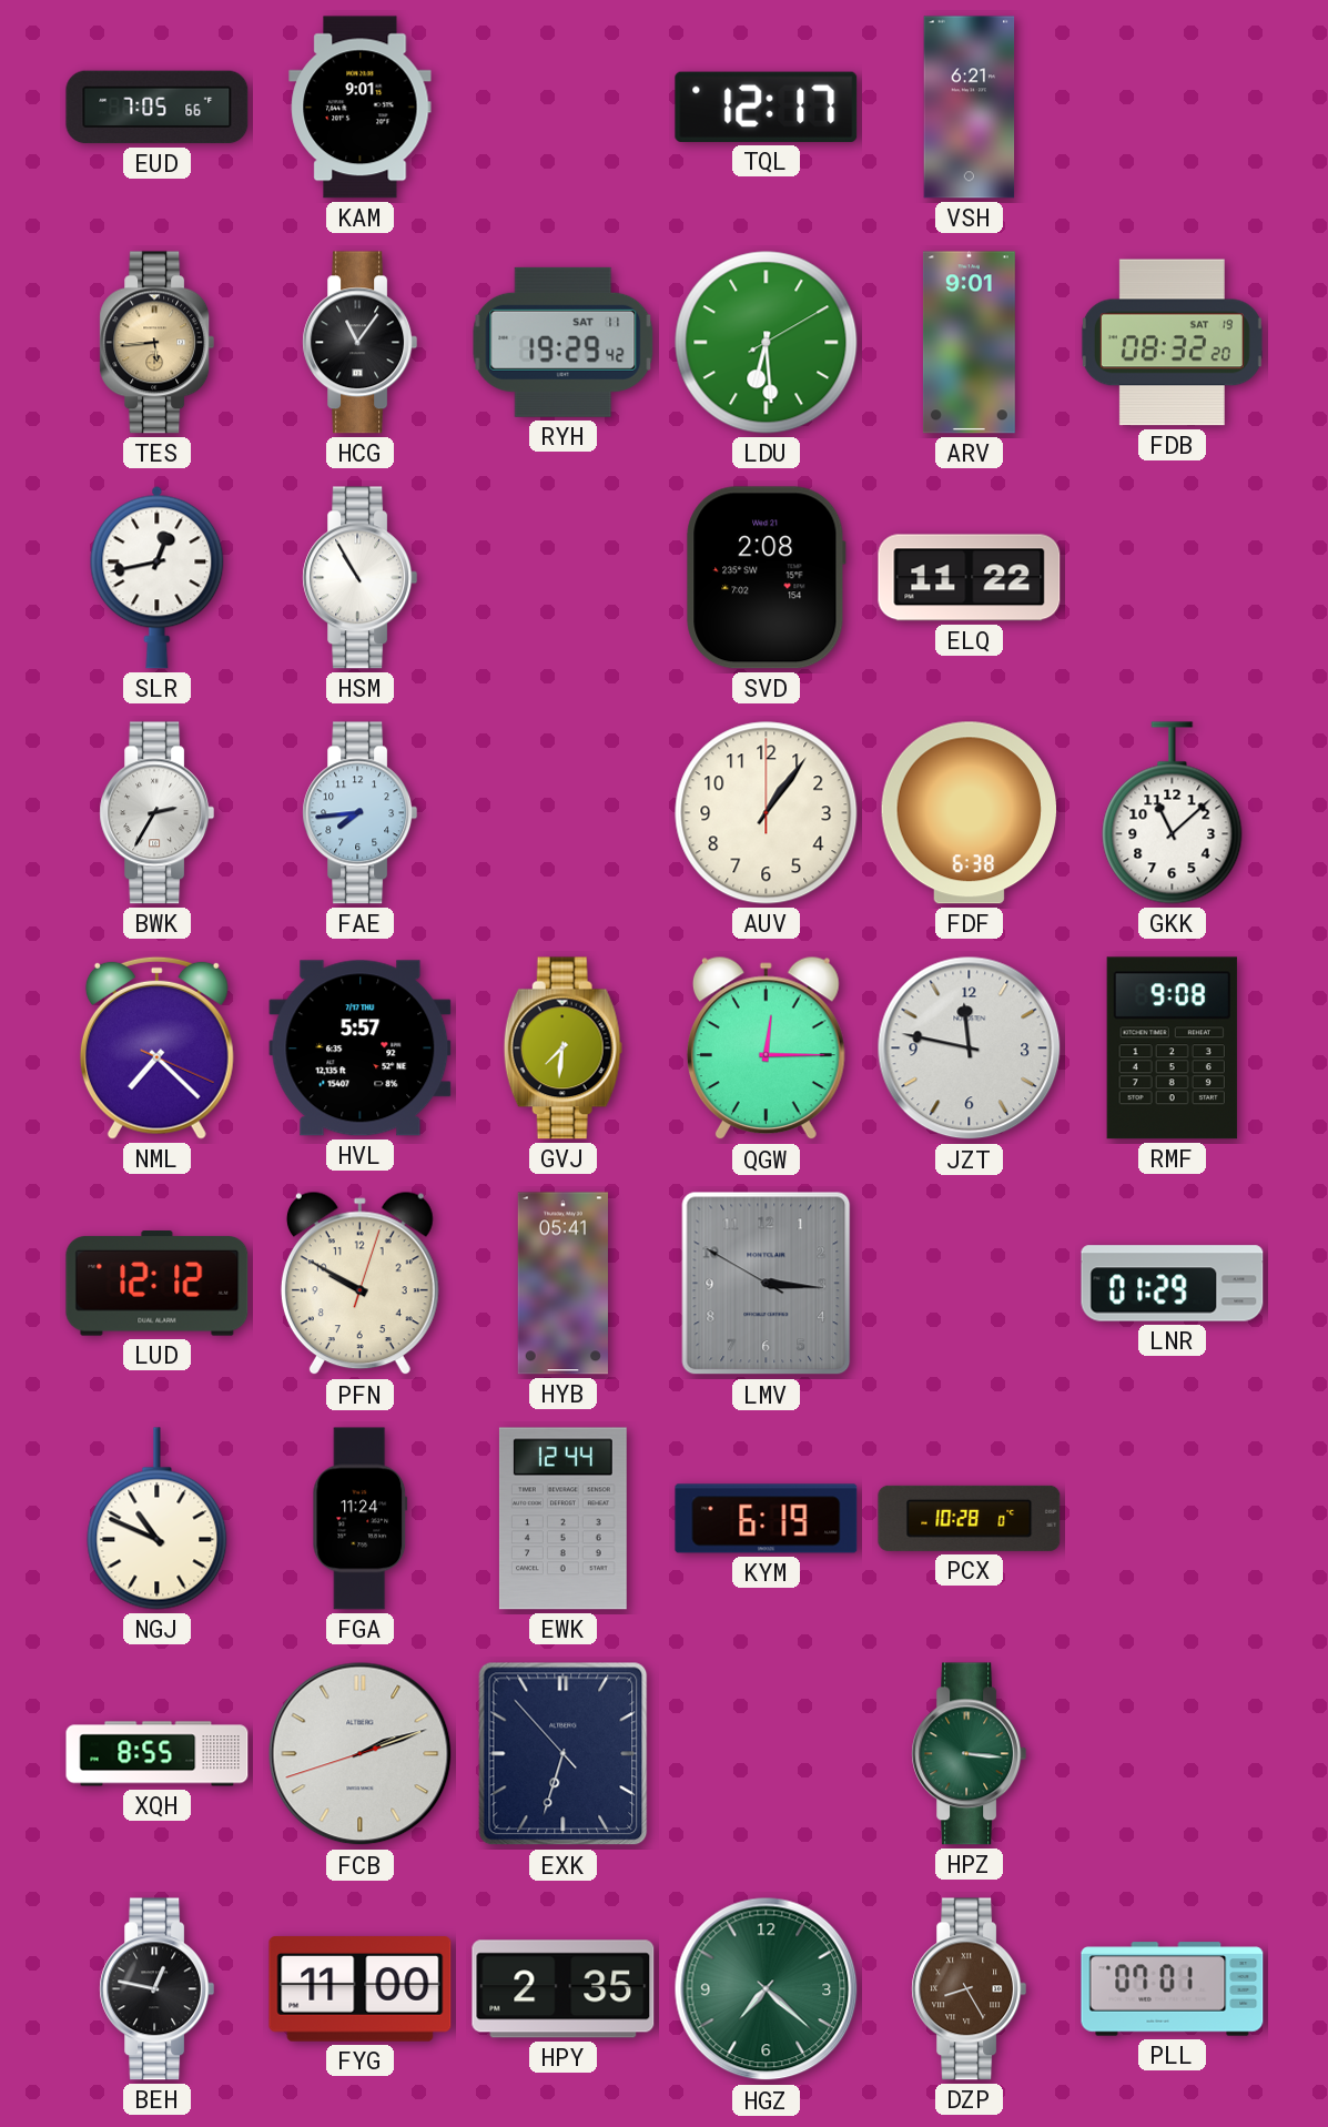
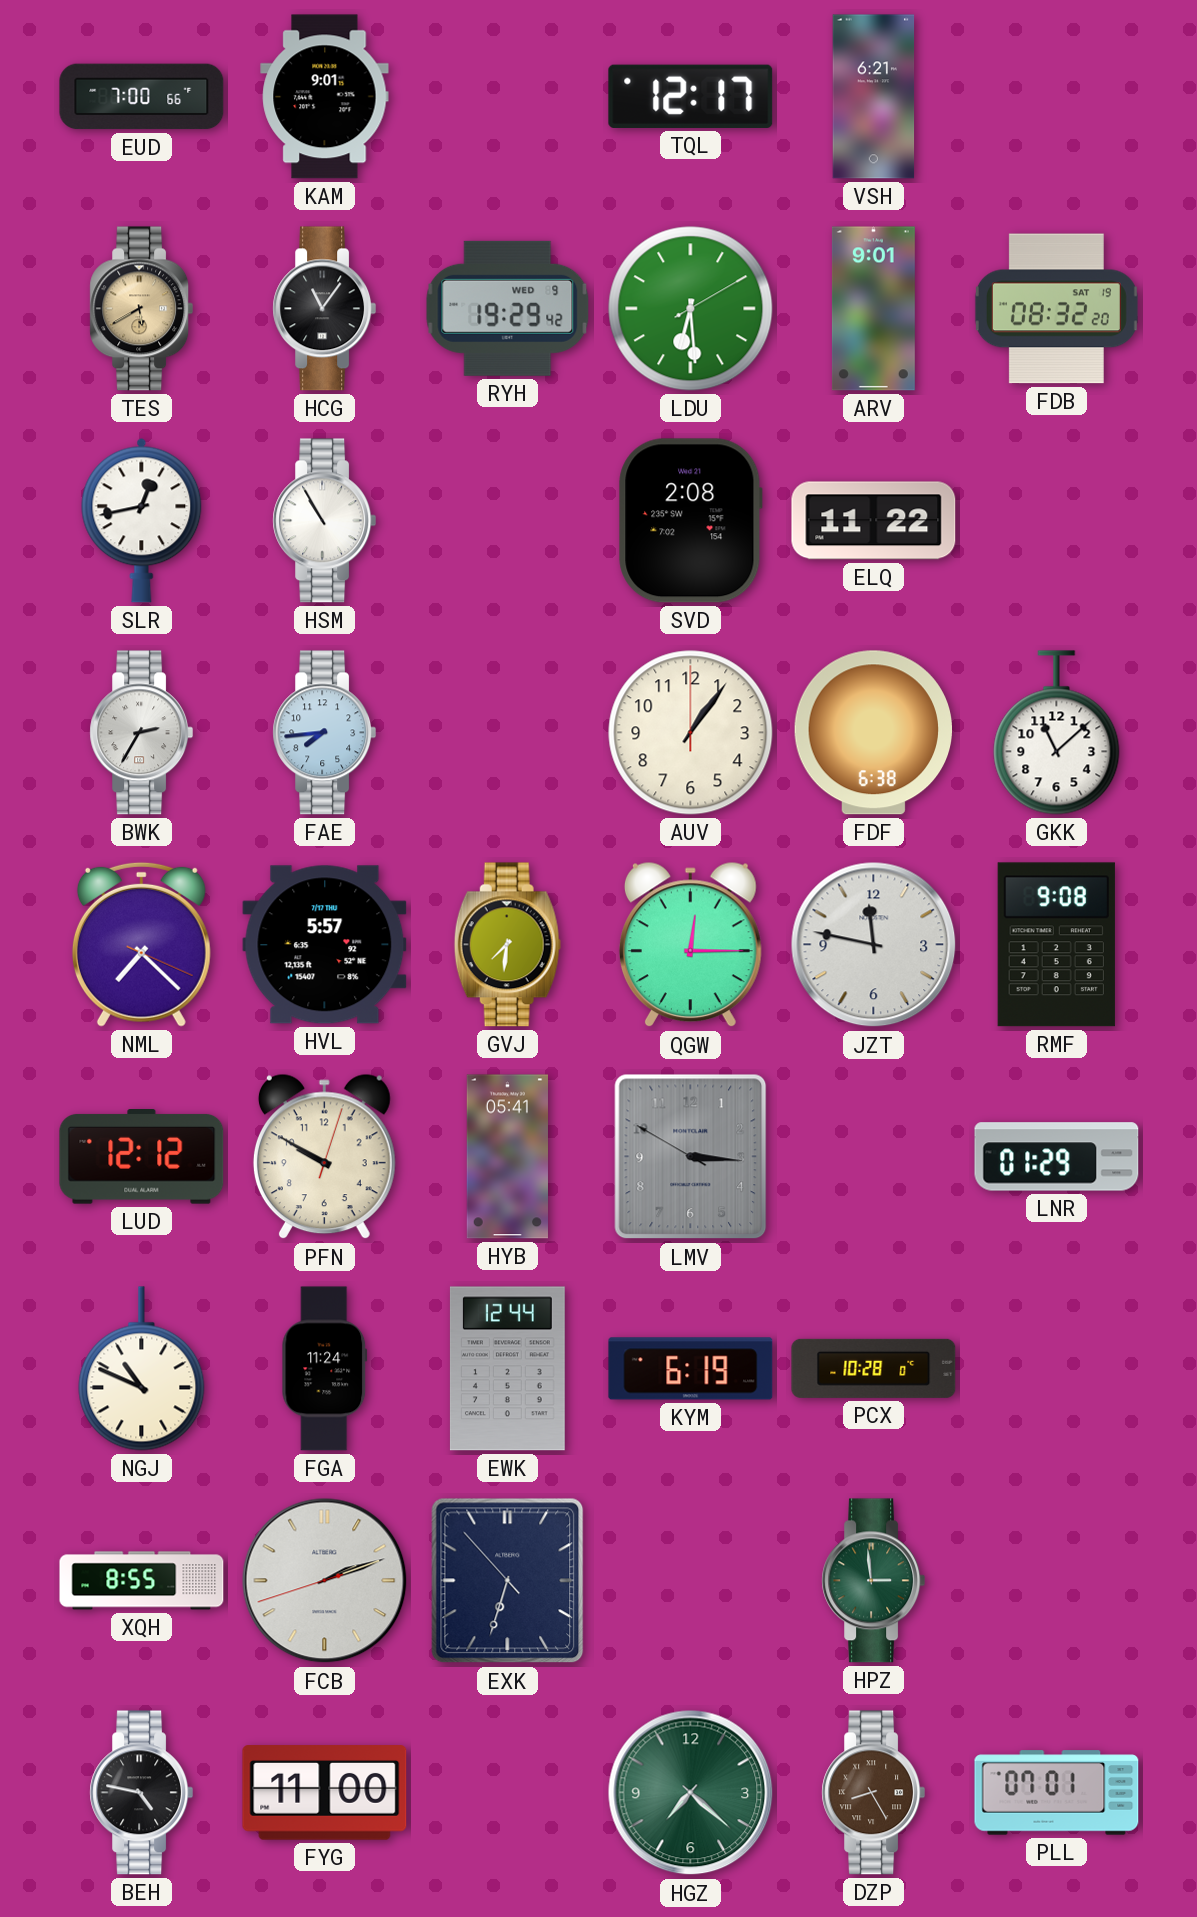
EUD: 7:05 -> 7:00 (142, 97)
TES: 5:44 -> 5:40 (142, 309)
RYH date: SAT 11 -> WED 9 (508, 308)
HPZ: 3:16 -> 2:59 (874, 1581)
BEH: 12:47 -> 4:47 (142, 1793)
HPY: 2:35 -> none (564, 1989)
